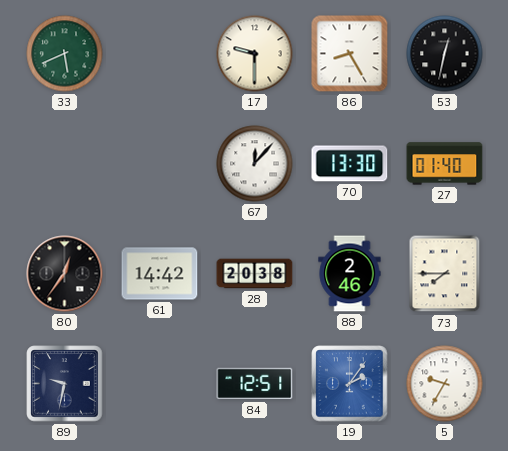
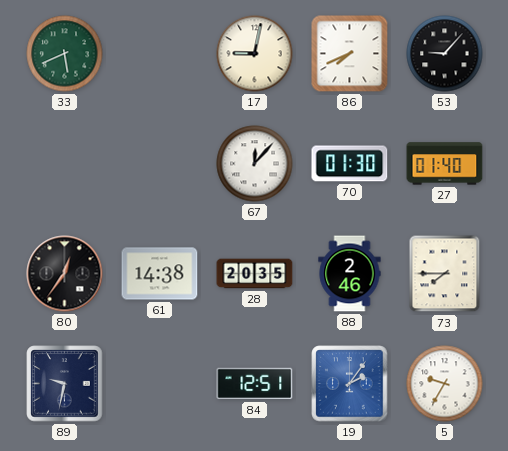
17: 9:30 -> 9:02 (255, 54)
86: 8:25 -> 7:41 (350, 54)
53: 12:32 -> 9:07 (445, 54)
70: 13:30 -> 01:30 (350, 164)
61: 14:42 -> 14:38 (160, 274)
28: 20:38 -> 20:35 (255, 274)
